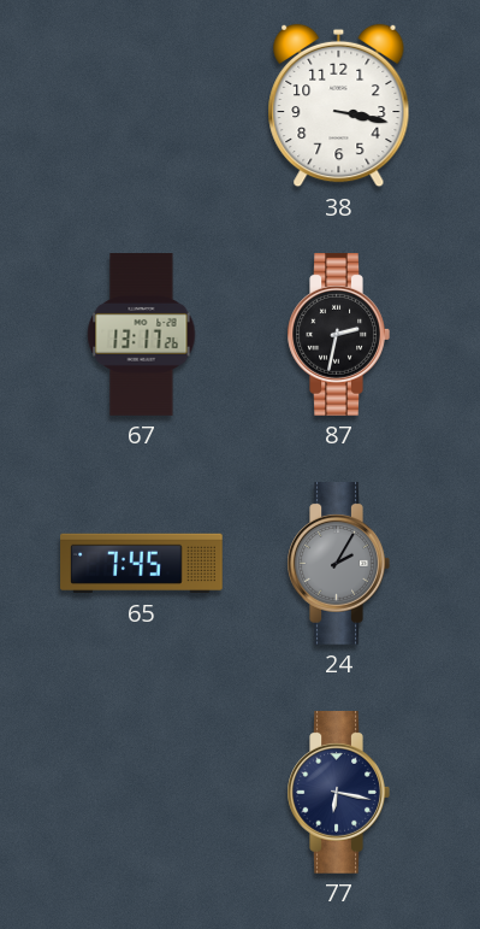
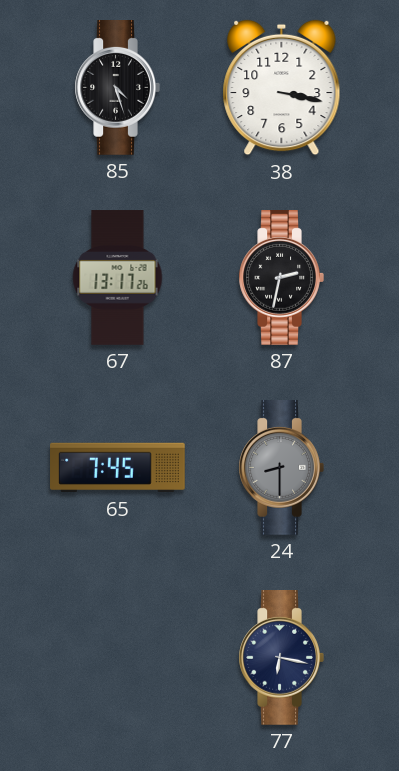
85: none -> 4:27 (117, 88)
24: 2:05 -> 8:30 (281, 468)
